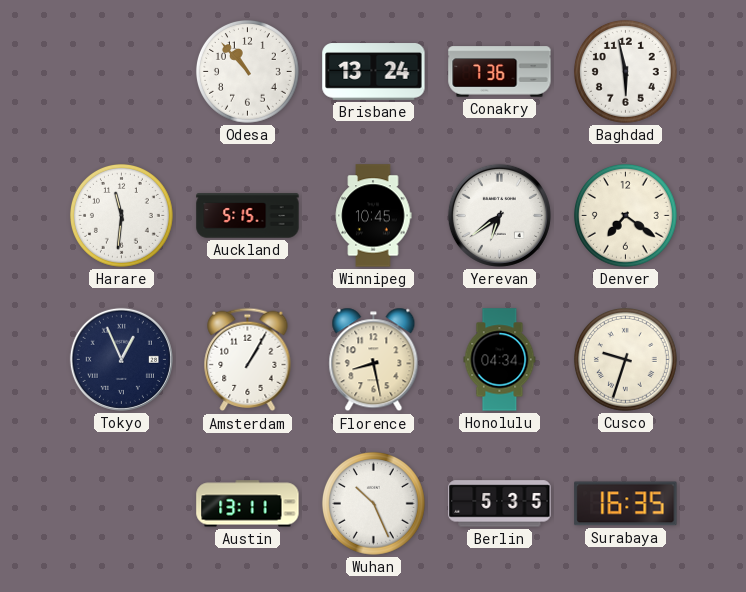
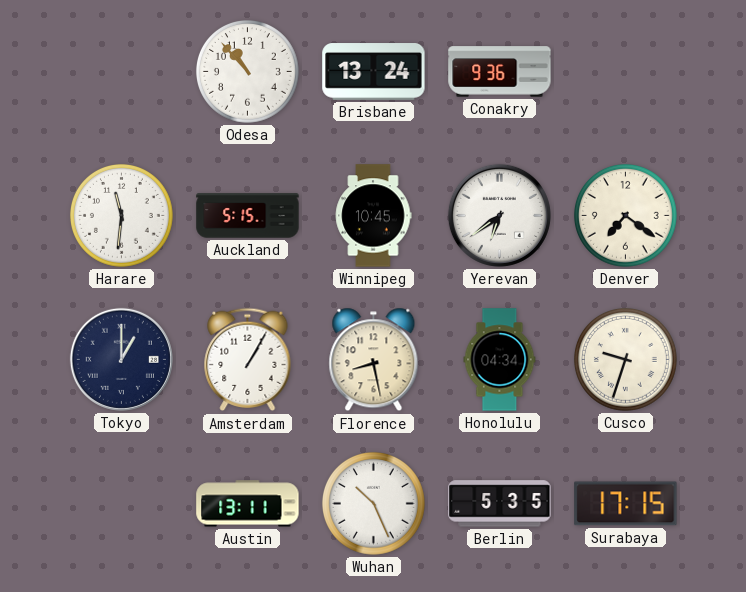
Conakry: 7:36 -> 9:36 (500, 72)
Baghdad: 5:58 -> none (625, 71)
Tokyo: 12:56 -> 1:00 (121, 359)
Surabaya: 16:35 -> 17:15 (626, 504)
